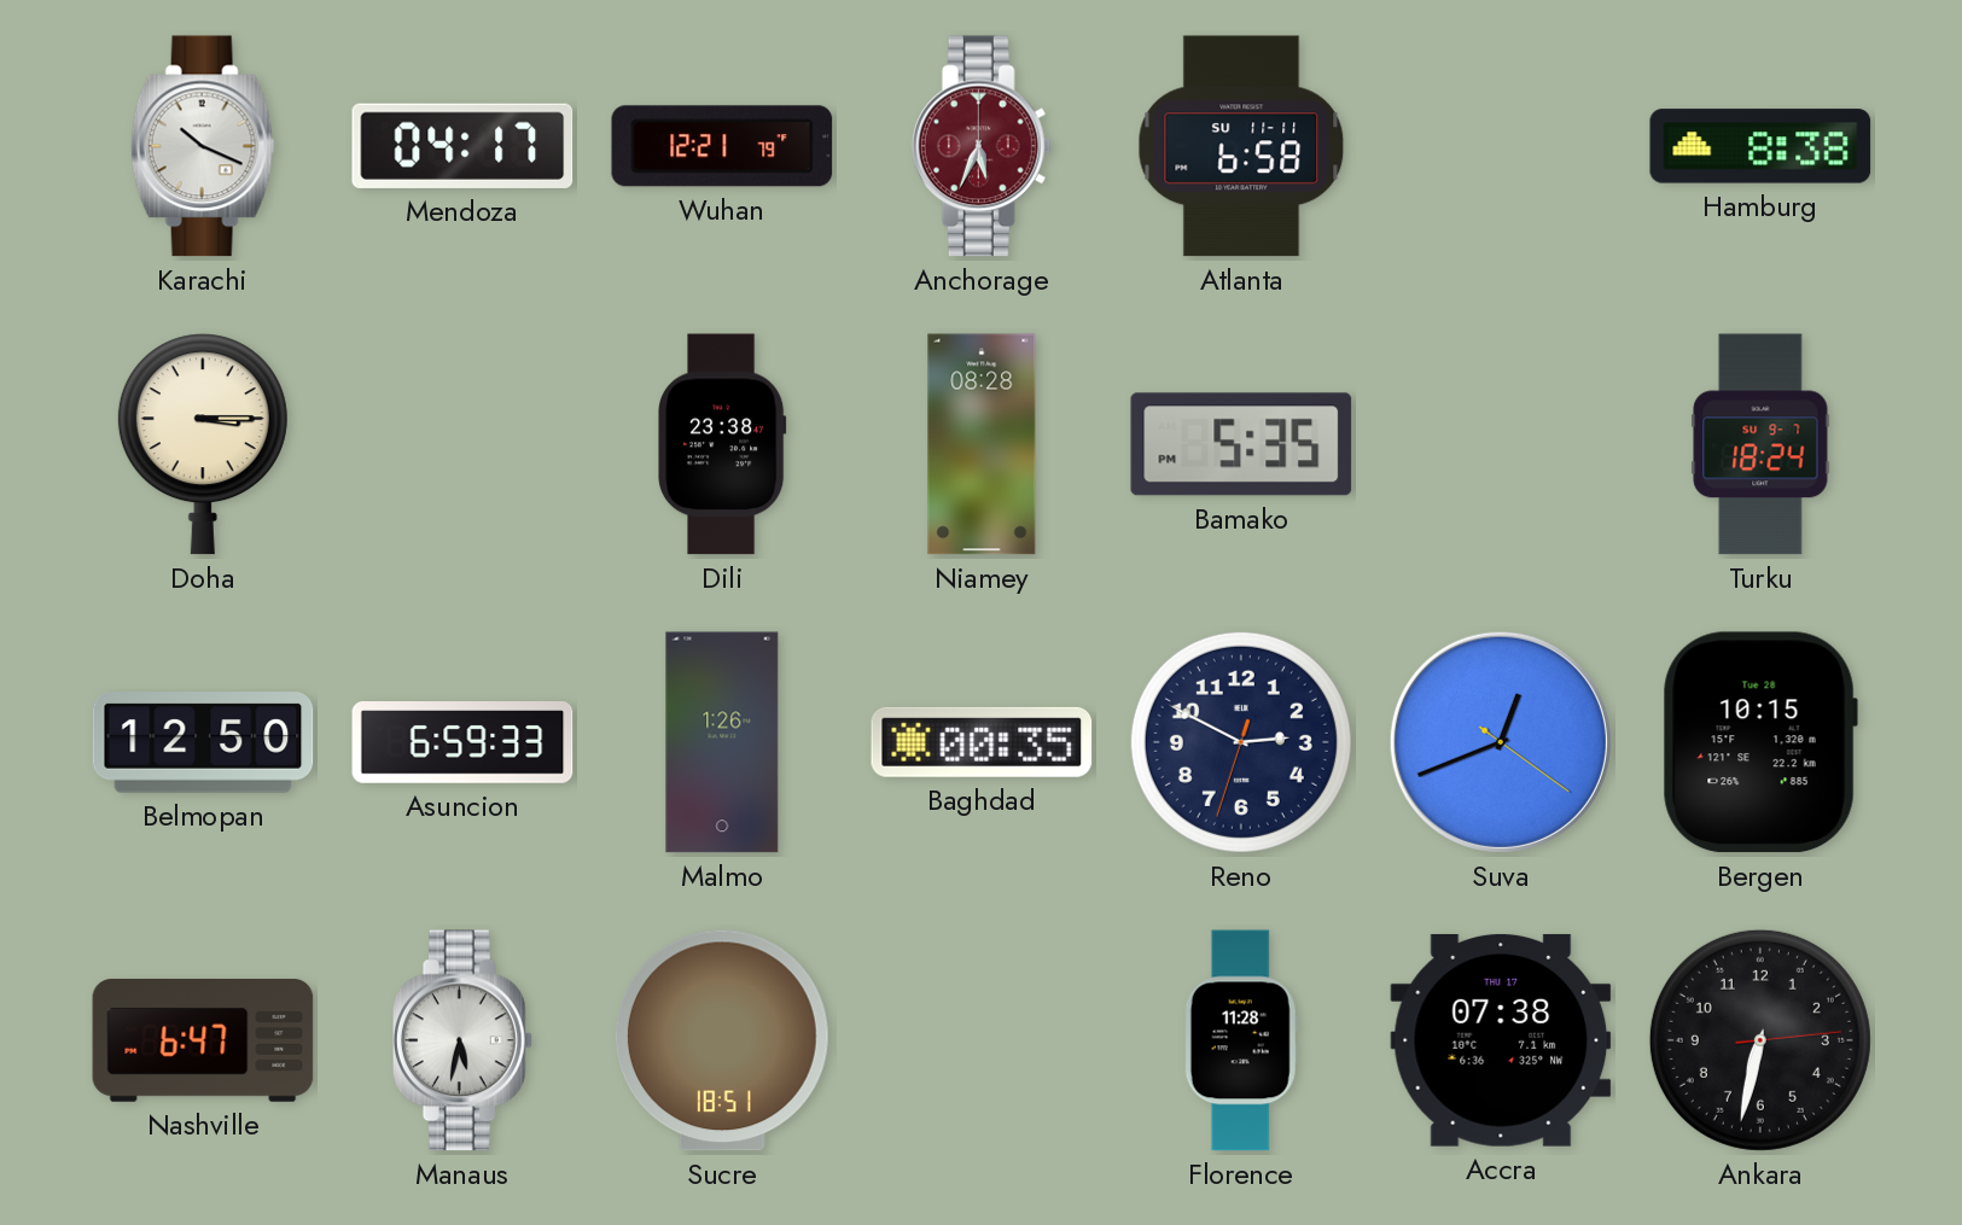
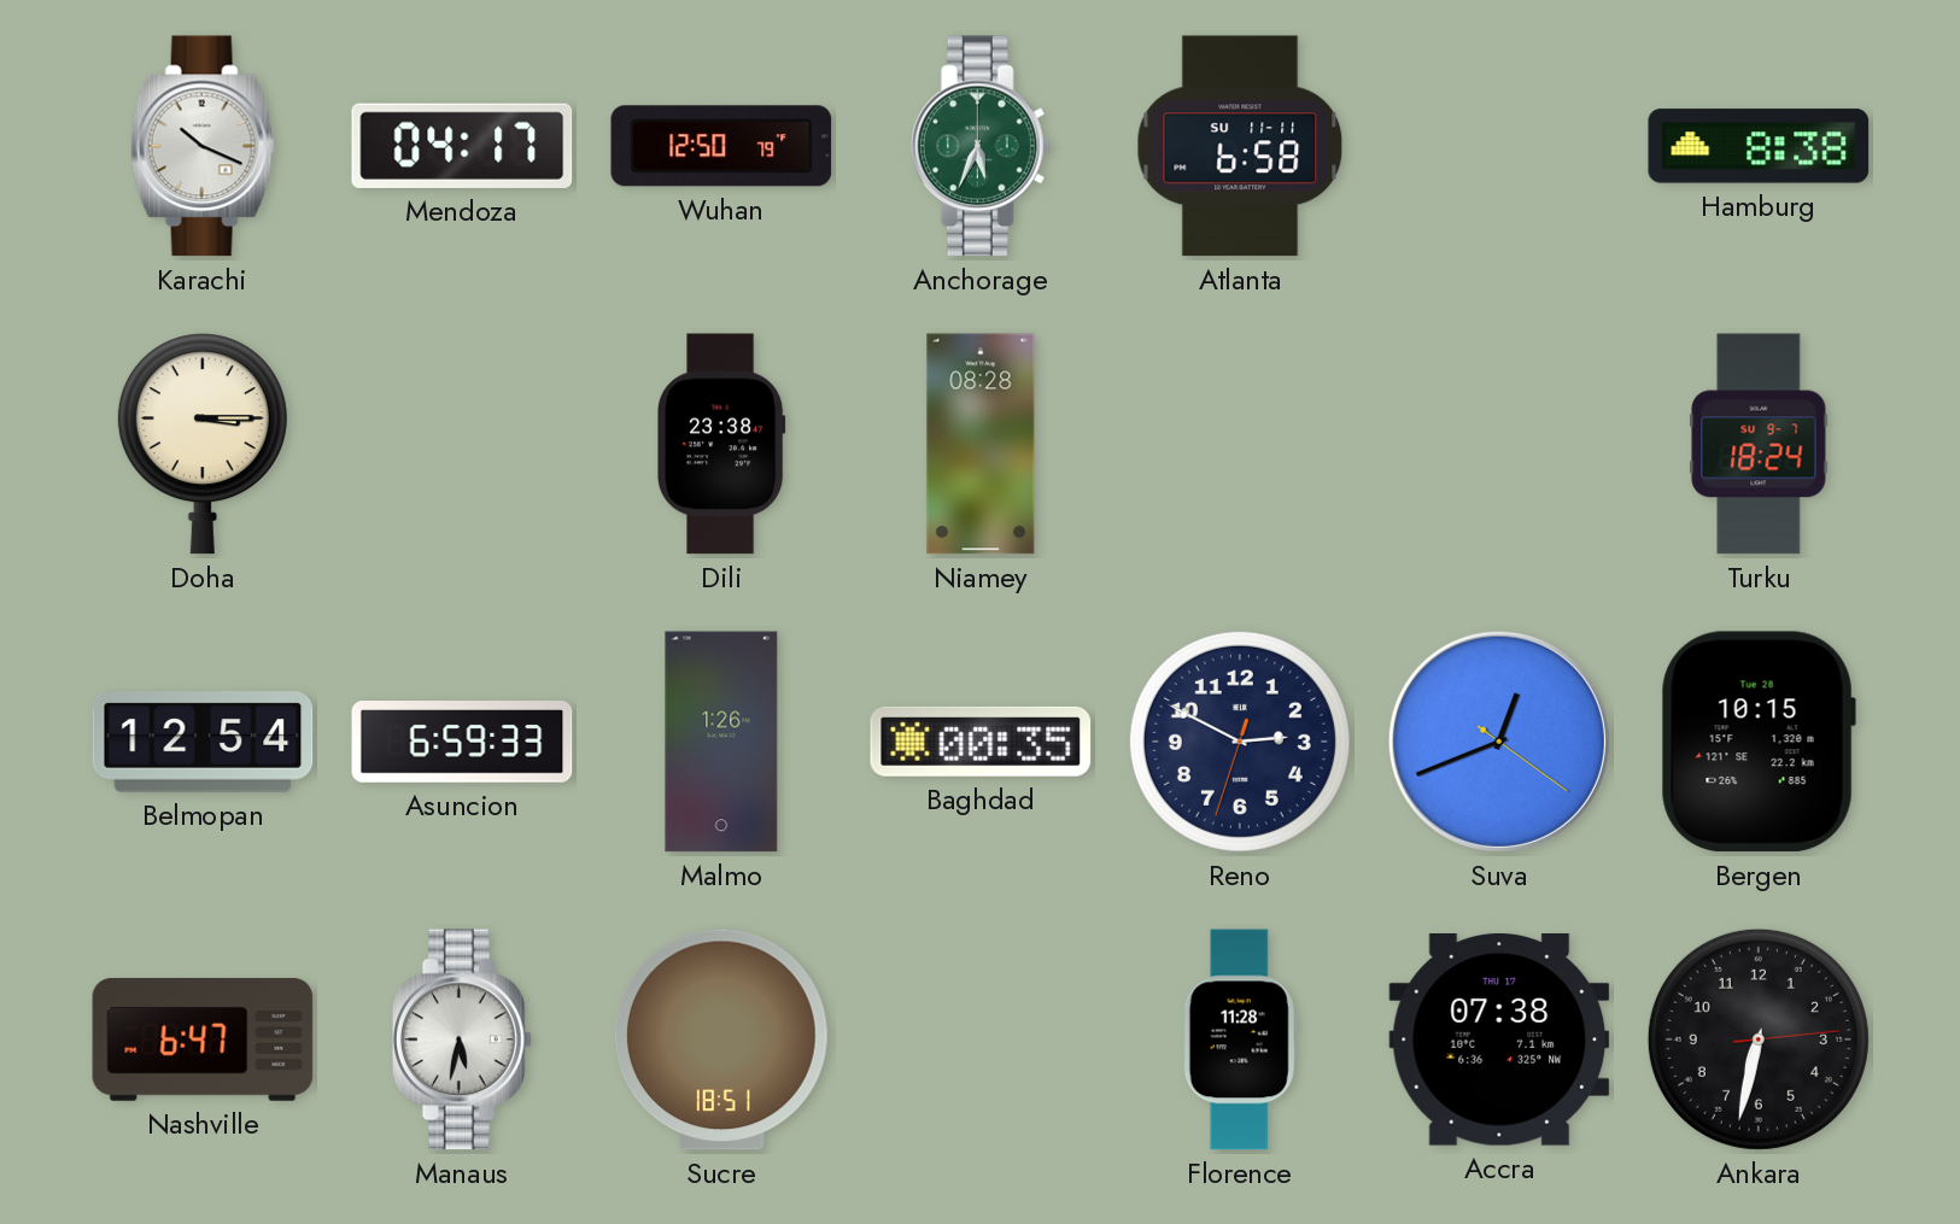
Wuhan: 12:21 -> 12:50 (721, 146)
Anchorage dial: burgundy -> green (981, 146)
Bamako: 5:35 -> none (1241, 444)
Belmopan: 12:50 -> 12:54 (203, 742)
